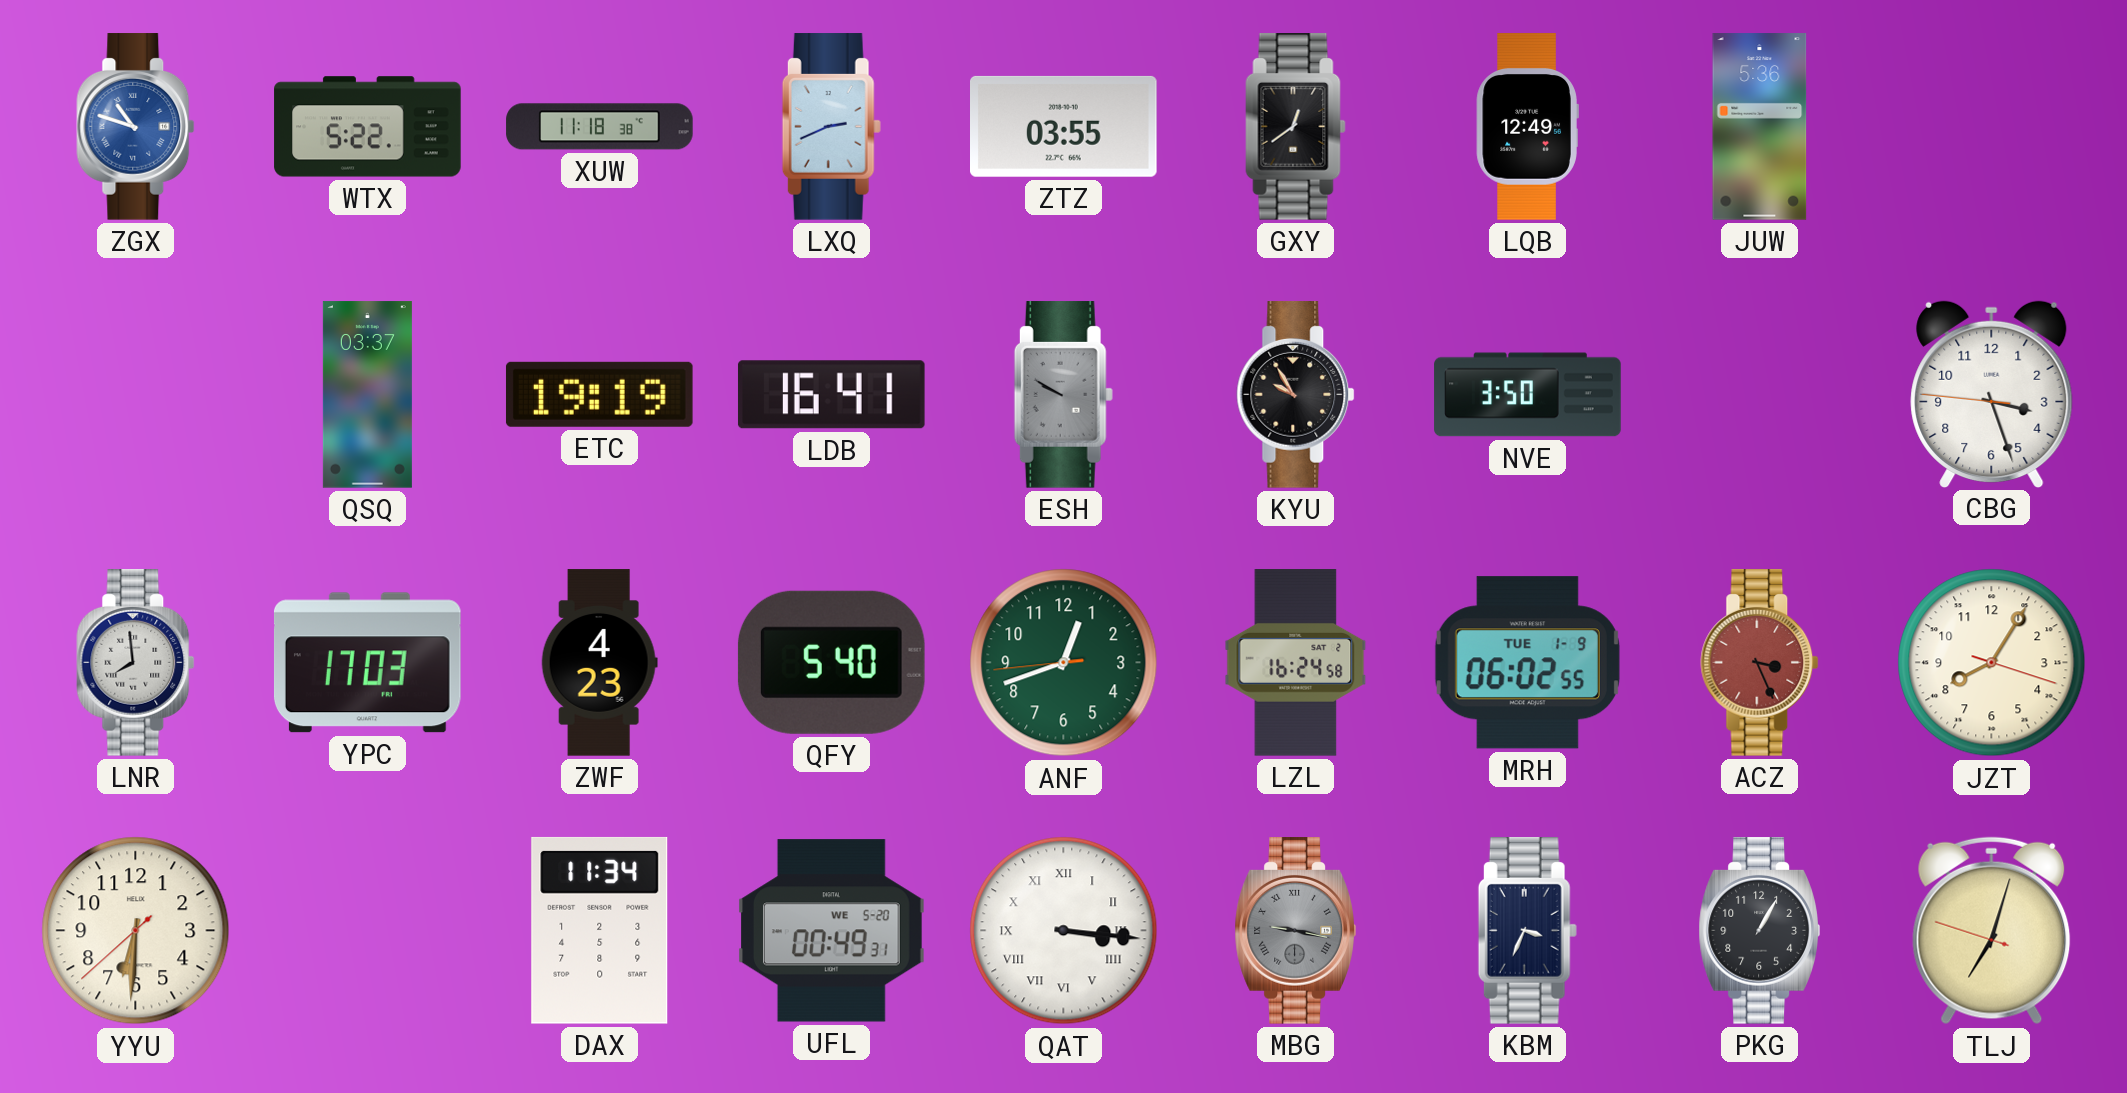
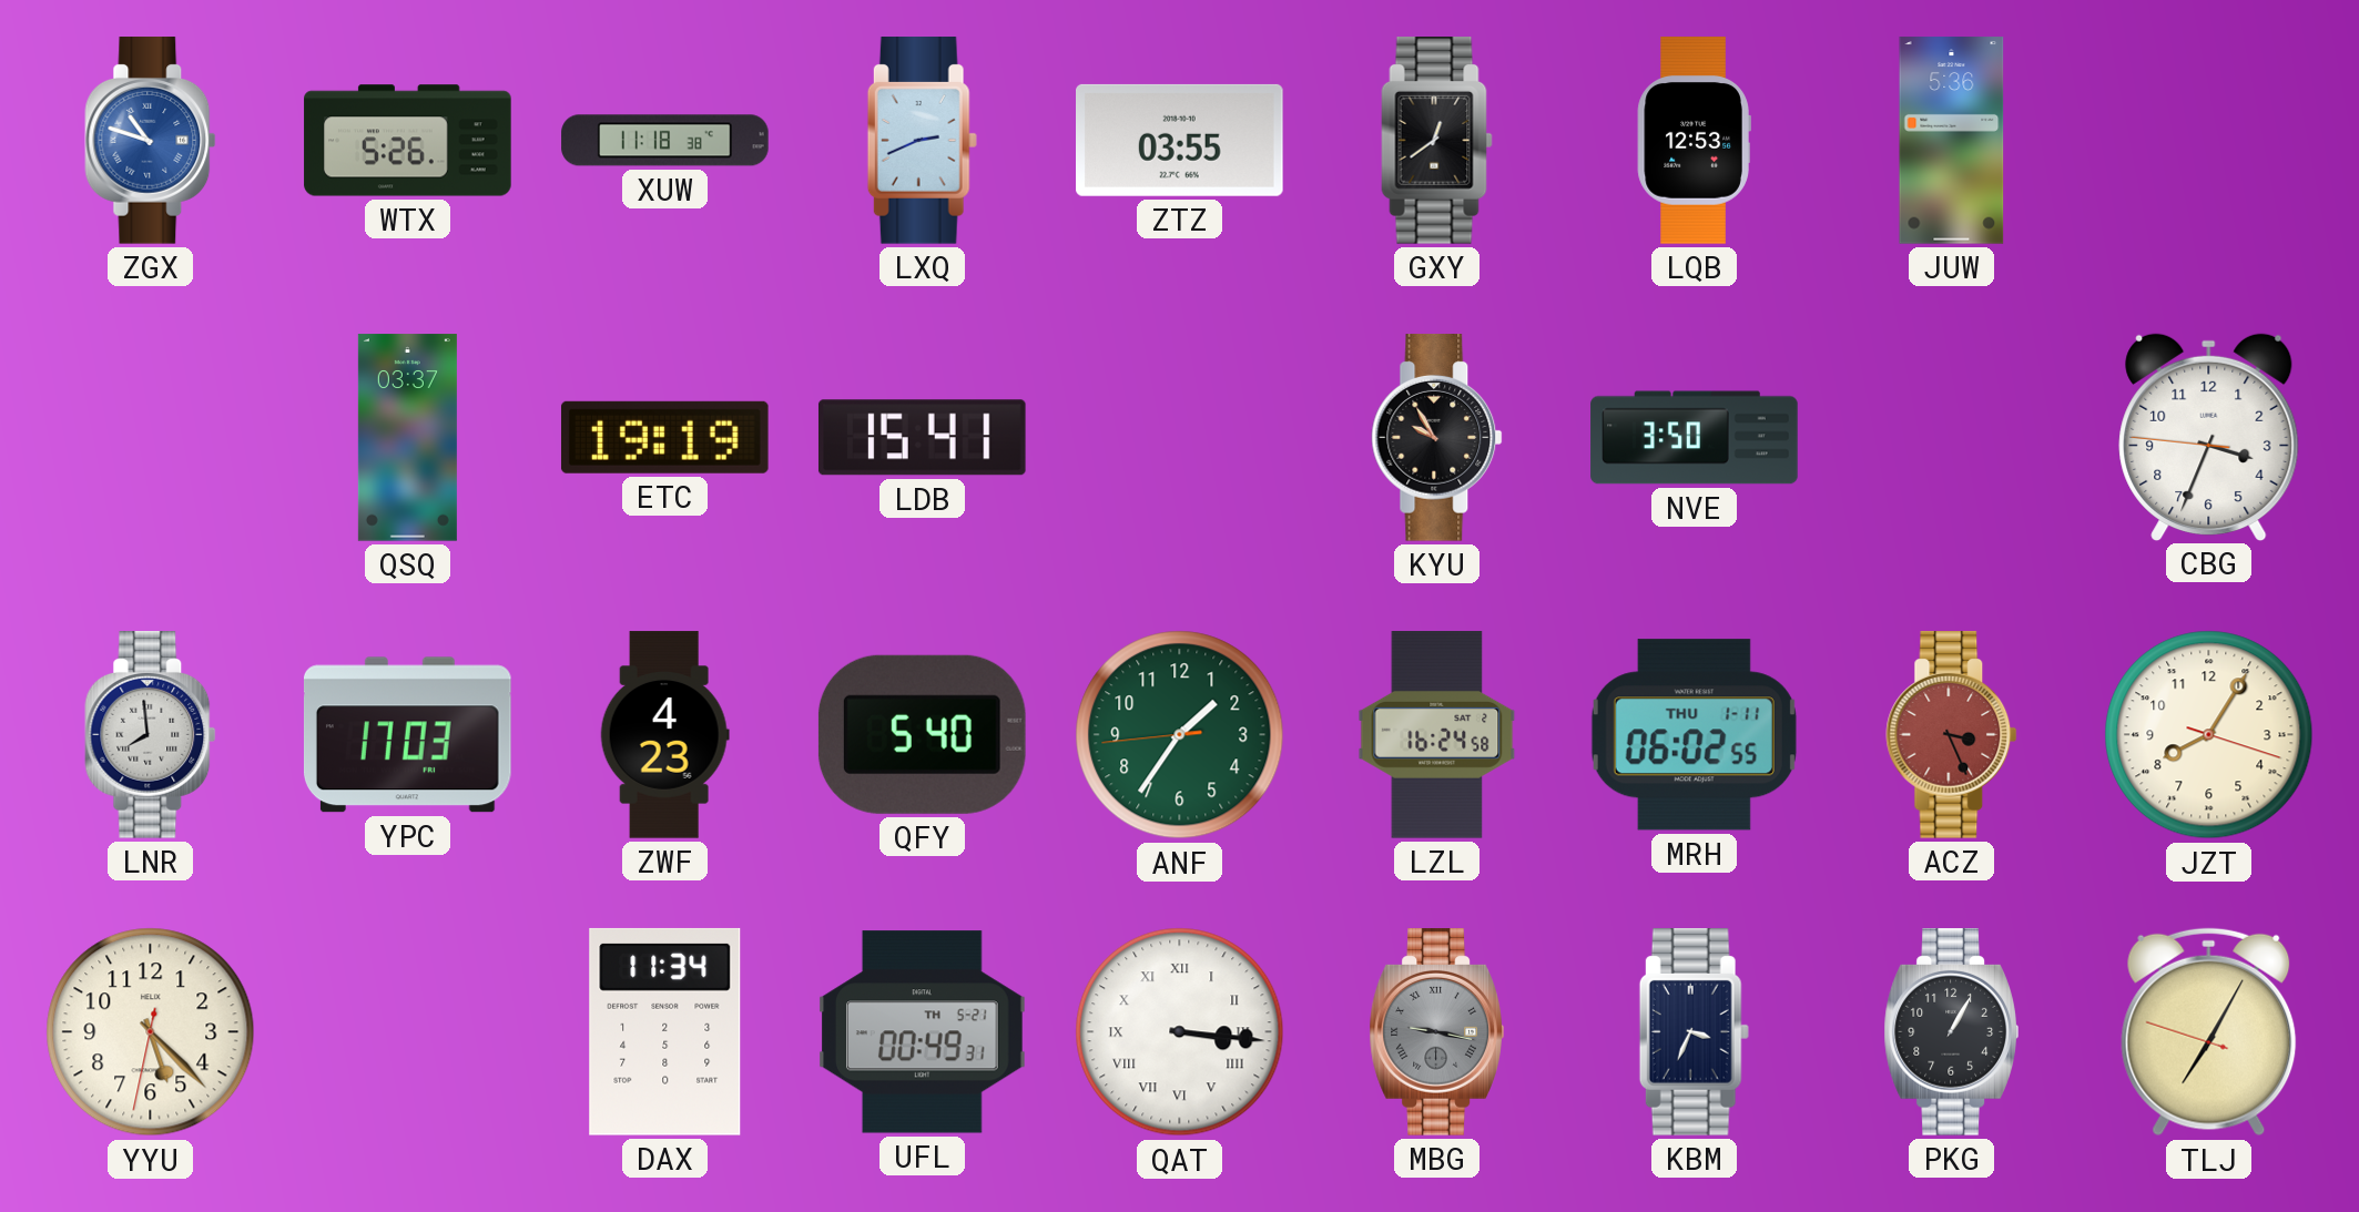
WTX: 5:22 -> 5:26 (408, 141)
LQB: 12:49 -> 12:53 (1694, 141)
LDB: 16:41 -> 15:41 (922, 438)
ESH: 9:50 -> none (1063, 395)
CBG: 3:26 -> 3:33 (2209, 437)
ANF: 12:41 -> 1:35 (1180, 735)
MRH date: TUE 1-9 -> THU 1-11 (1694, 735)
YYU: 6:30 -> 5:22 (151, 1032)
UFL date: WE 5-20 -> TH 5-21 (923, 1032)
TLJ: 7:02 -> 7:04 (2209, 1032)
